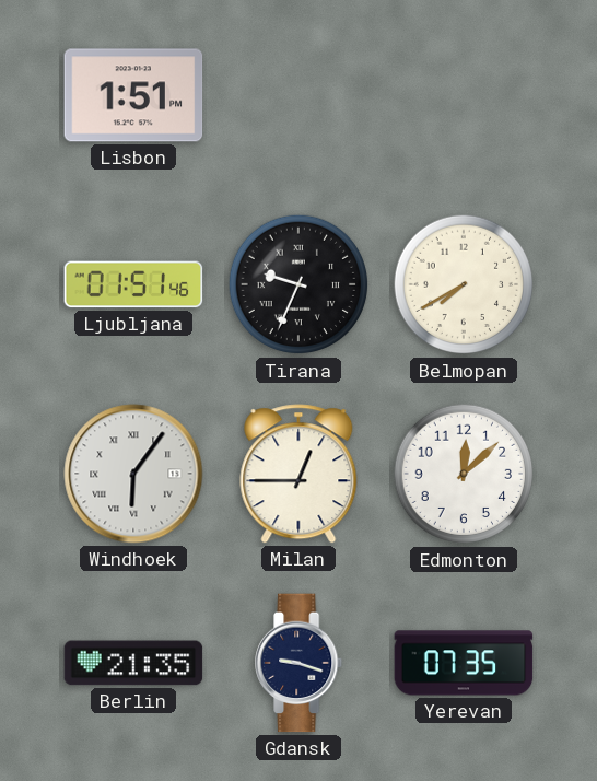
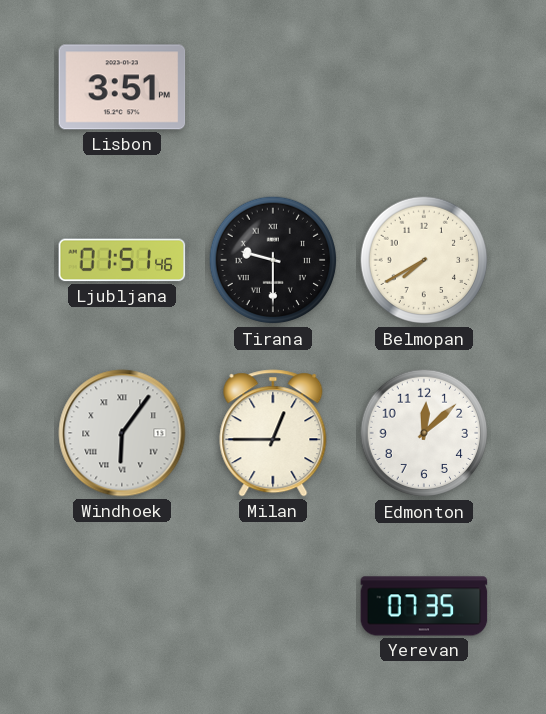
Lisbon: 1:51 -> 3:51 (122, 87)
Tirana: 9:34 -> 9:30 (273, 260)
Berlin: 21:35 -> none (133, 663)
Gdansk: 9:18 -> none (300, 663)
